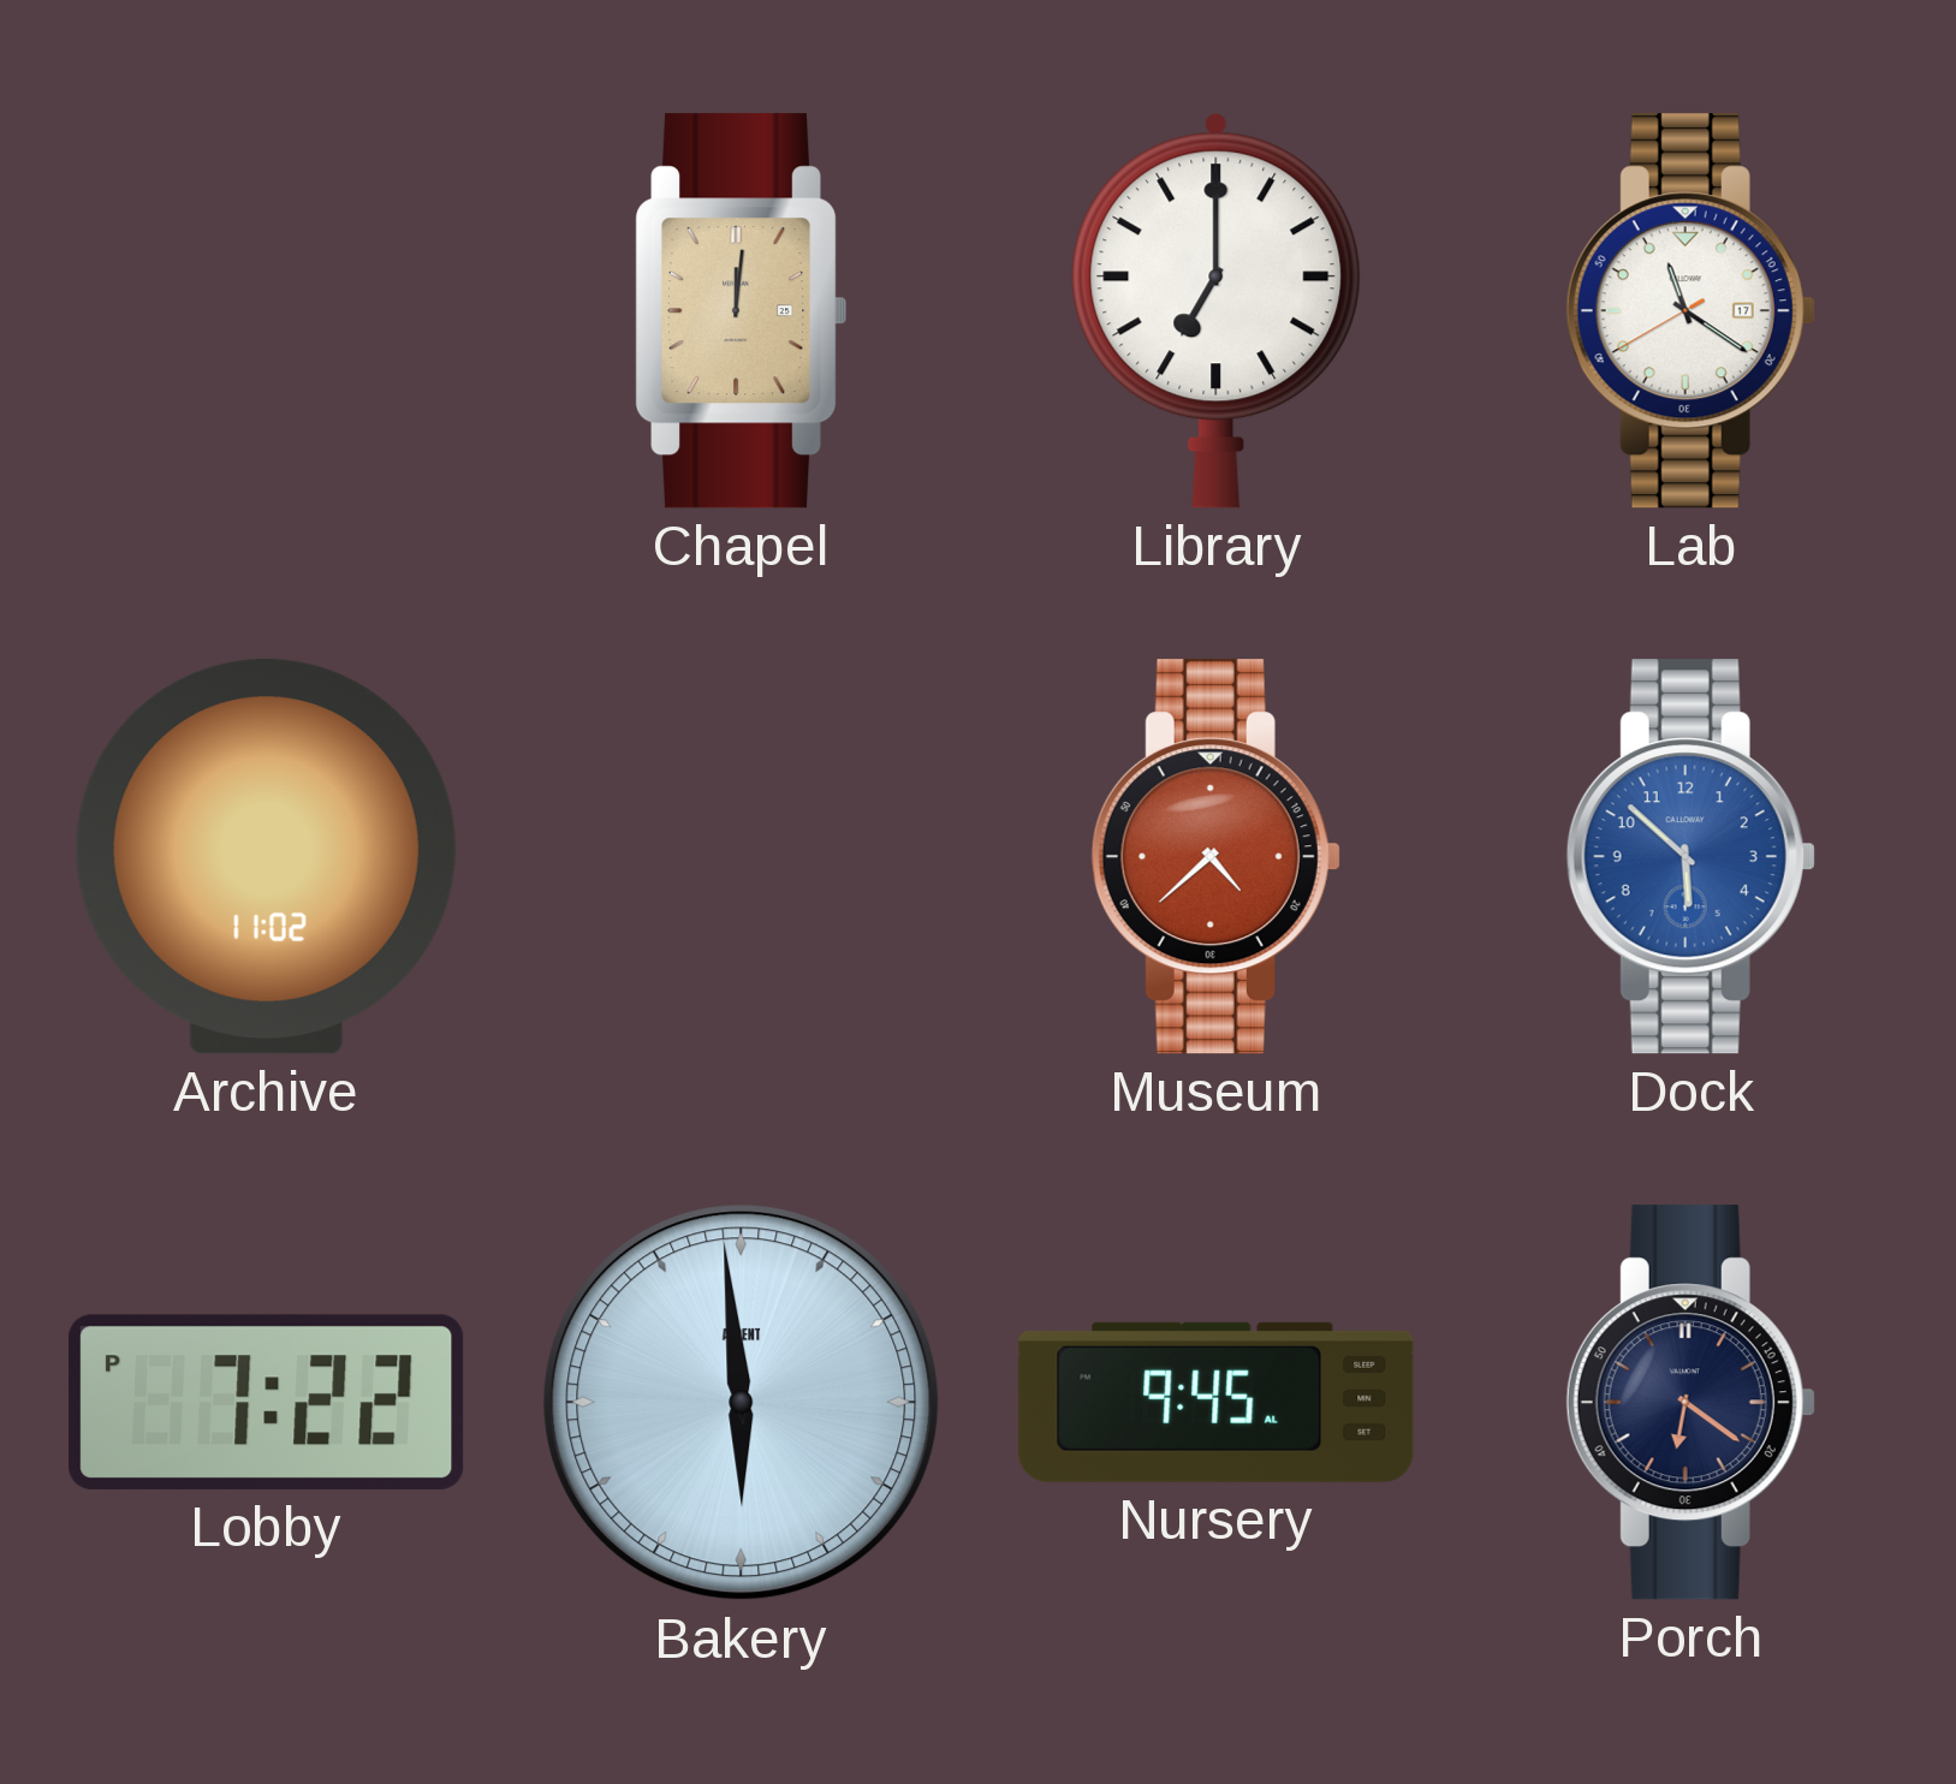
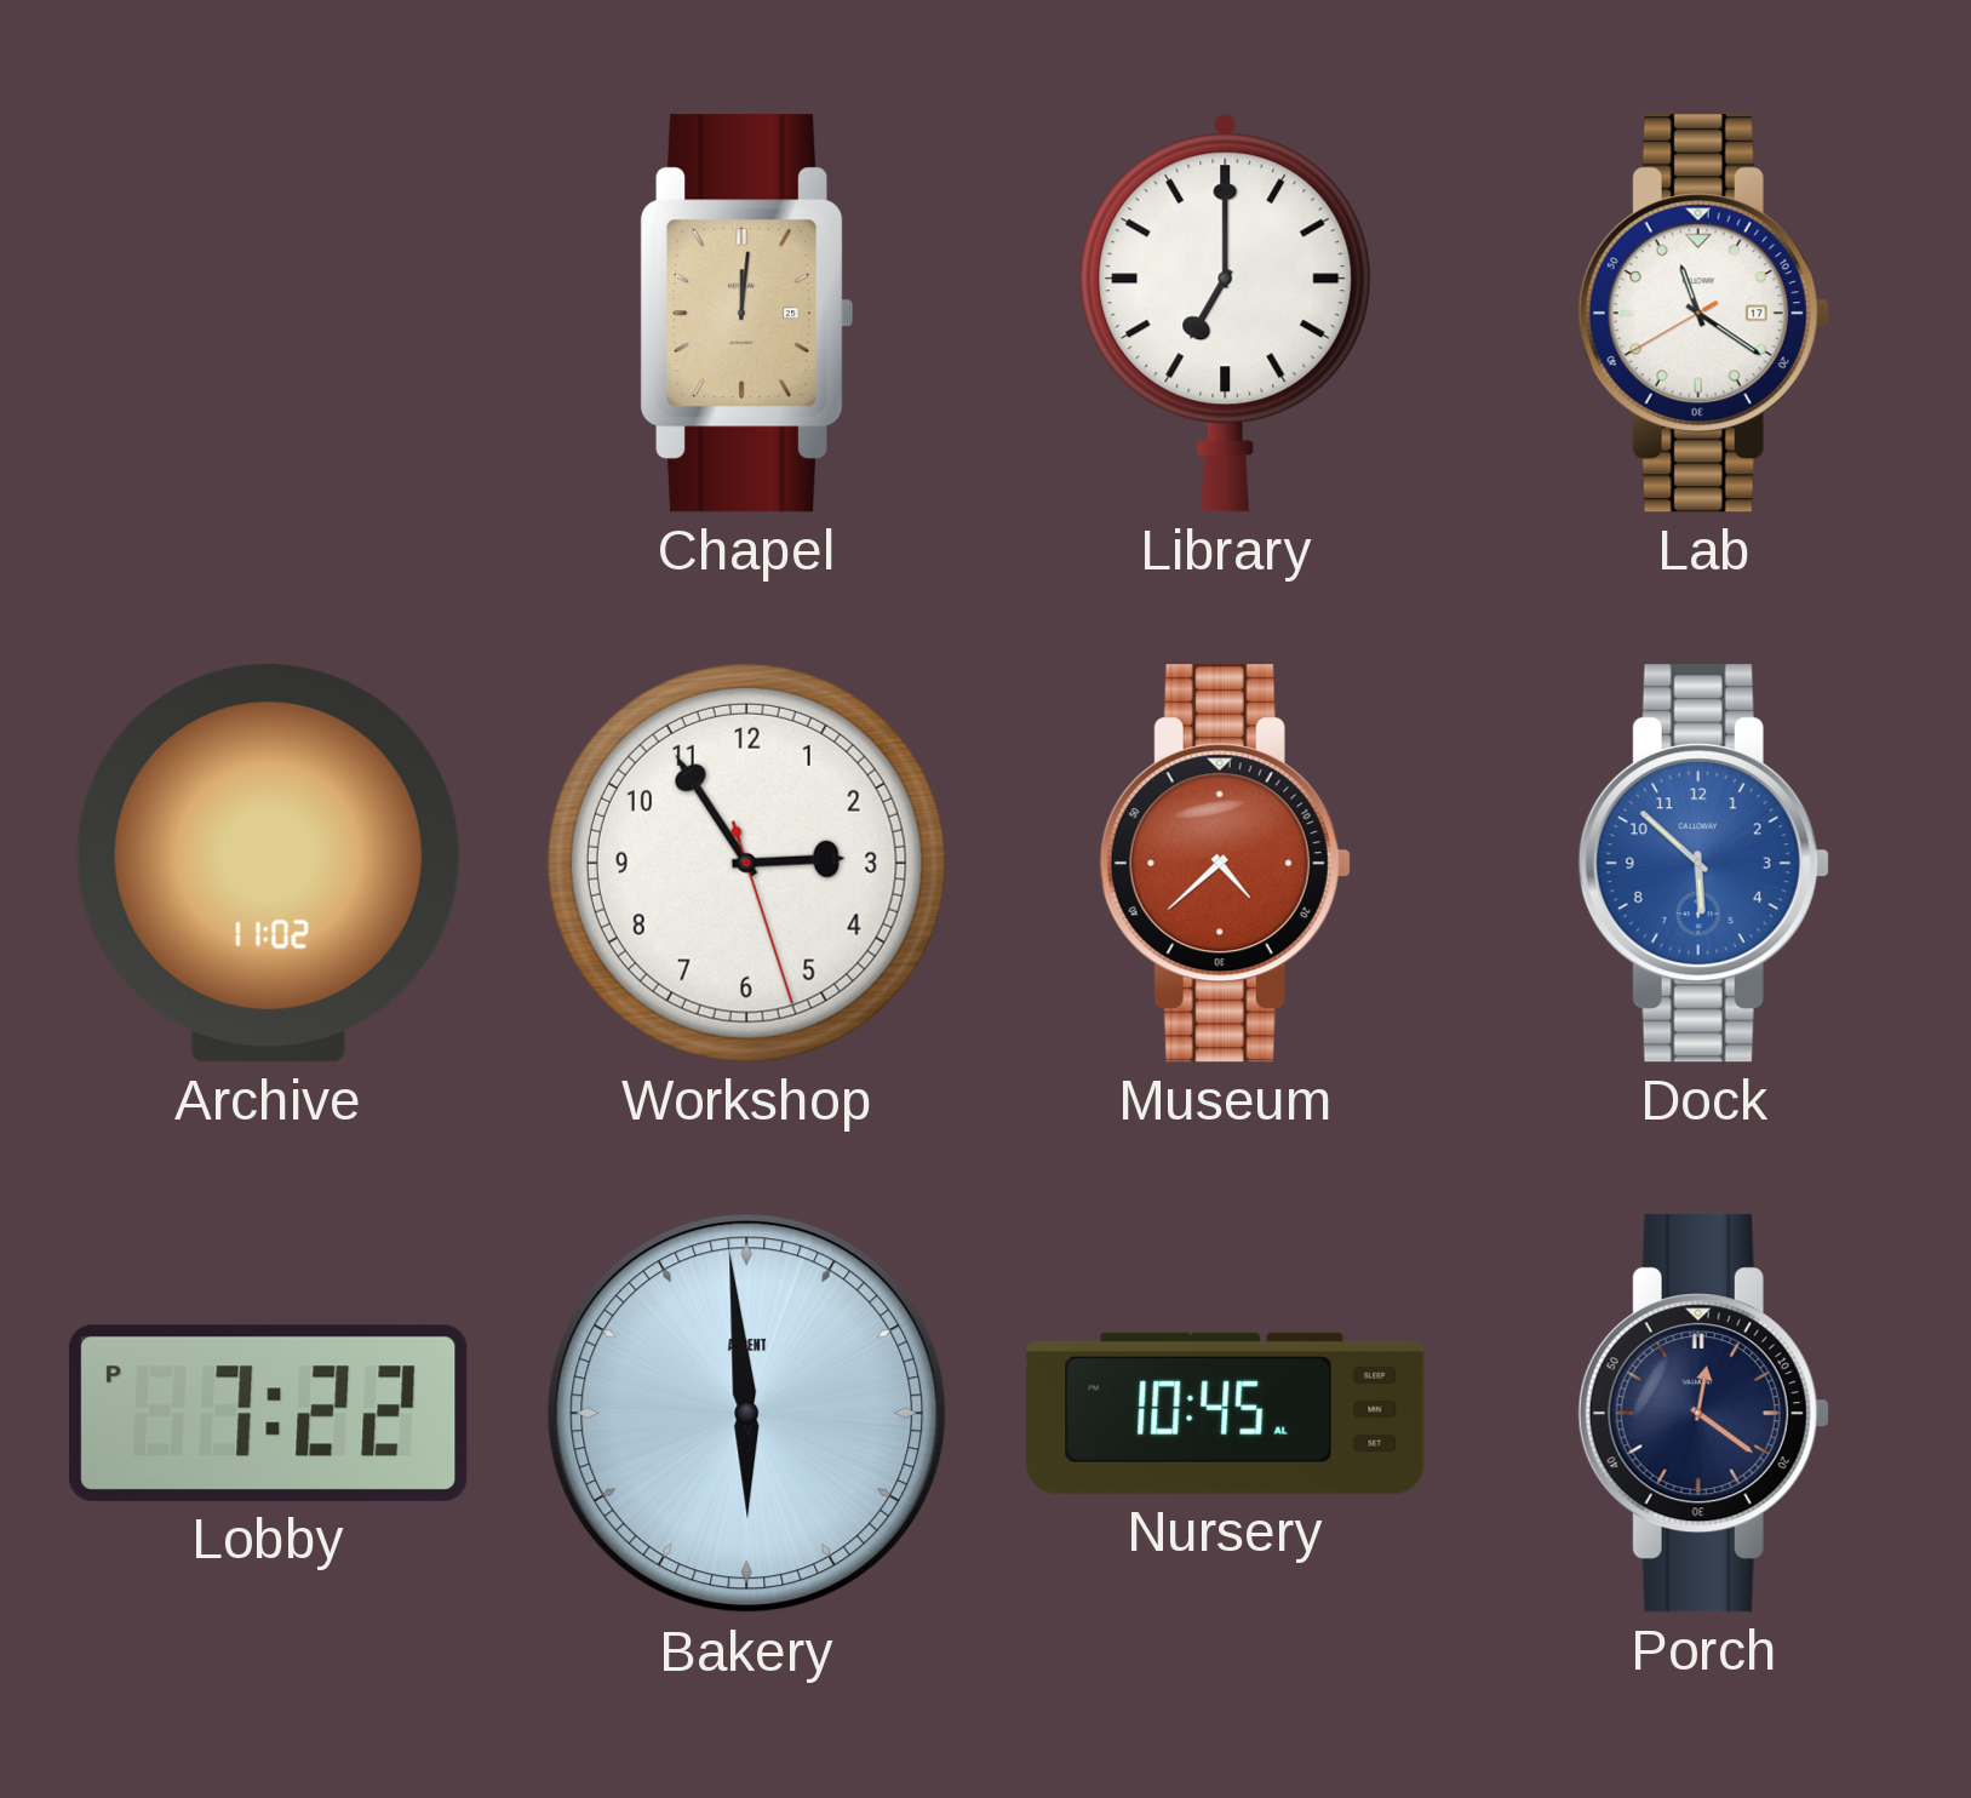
Workshop: none -> 2:54 (746, 863)
Nursery: 9:45 -> 10:45 (1226, 1413)
Porch: 6:21 -> 12:21 (1703, 1414)
